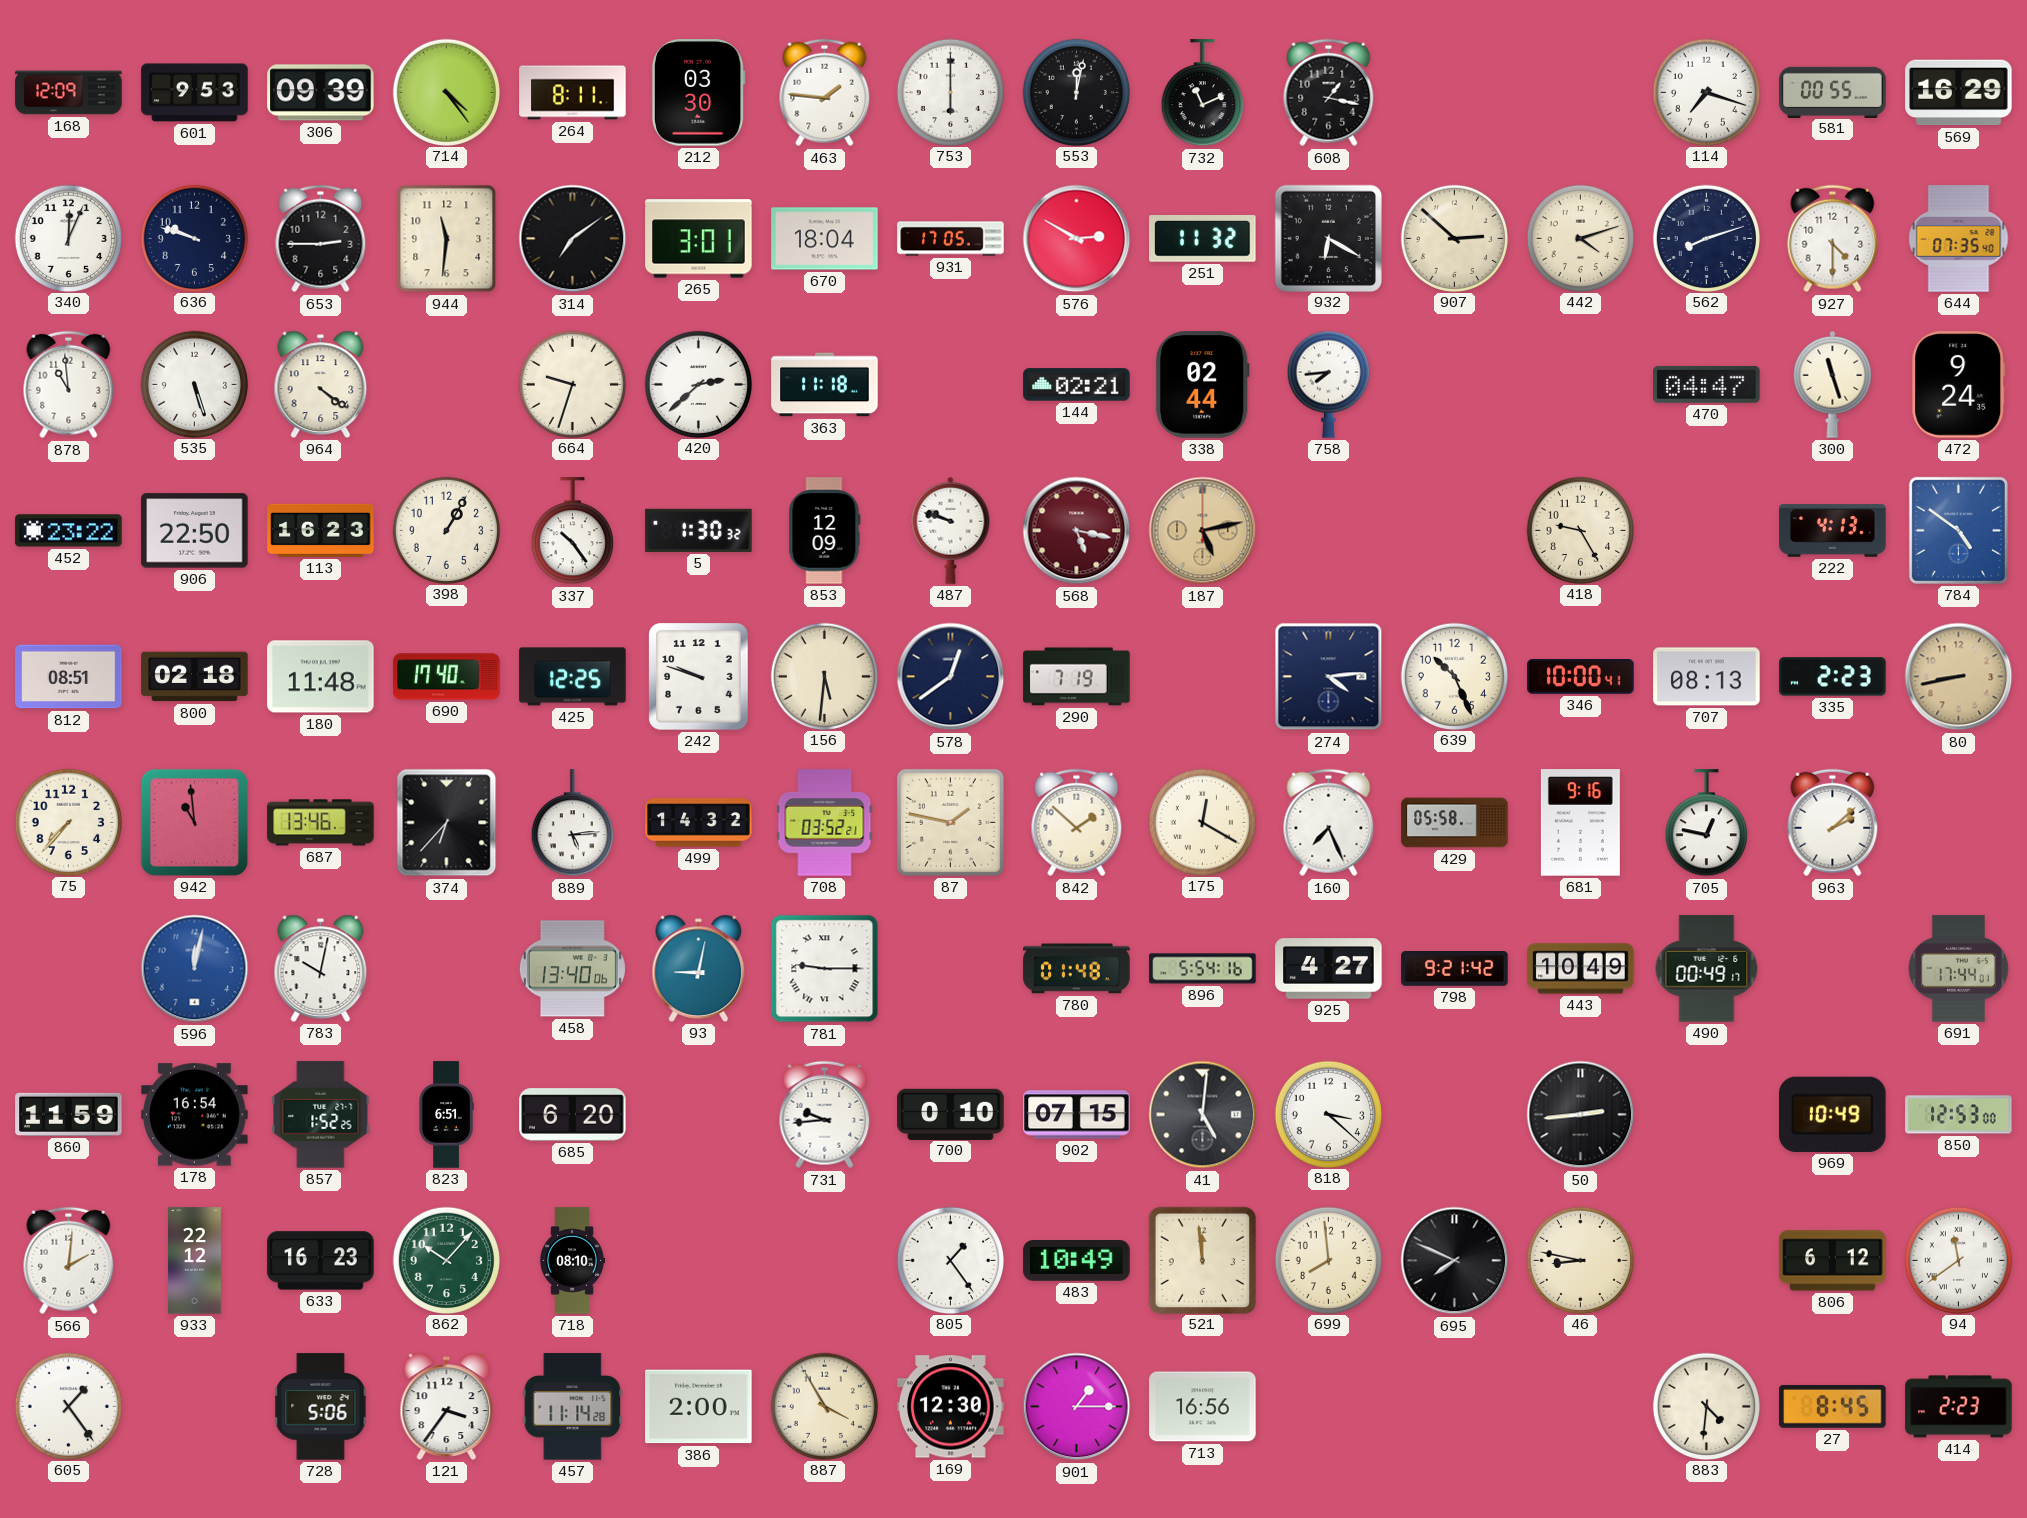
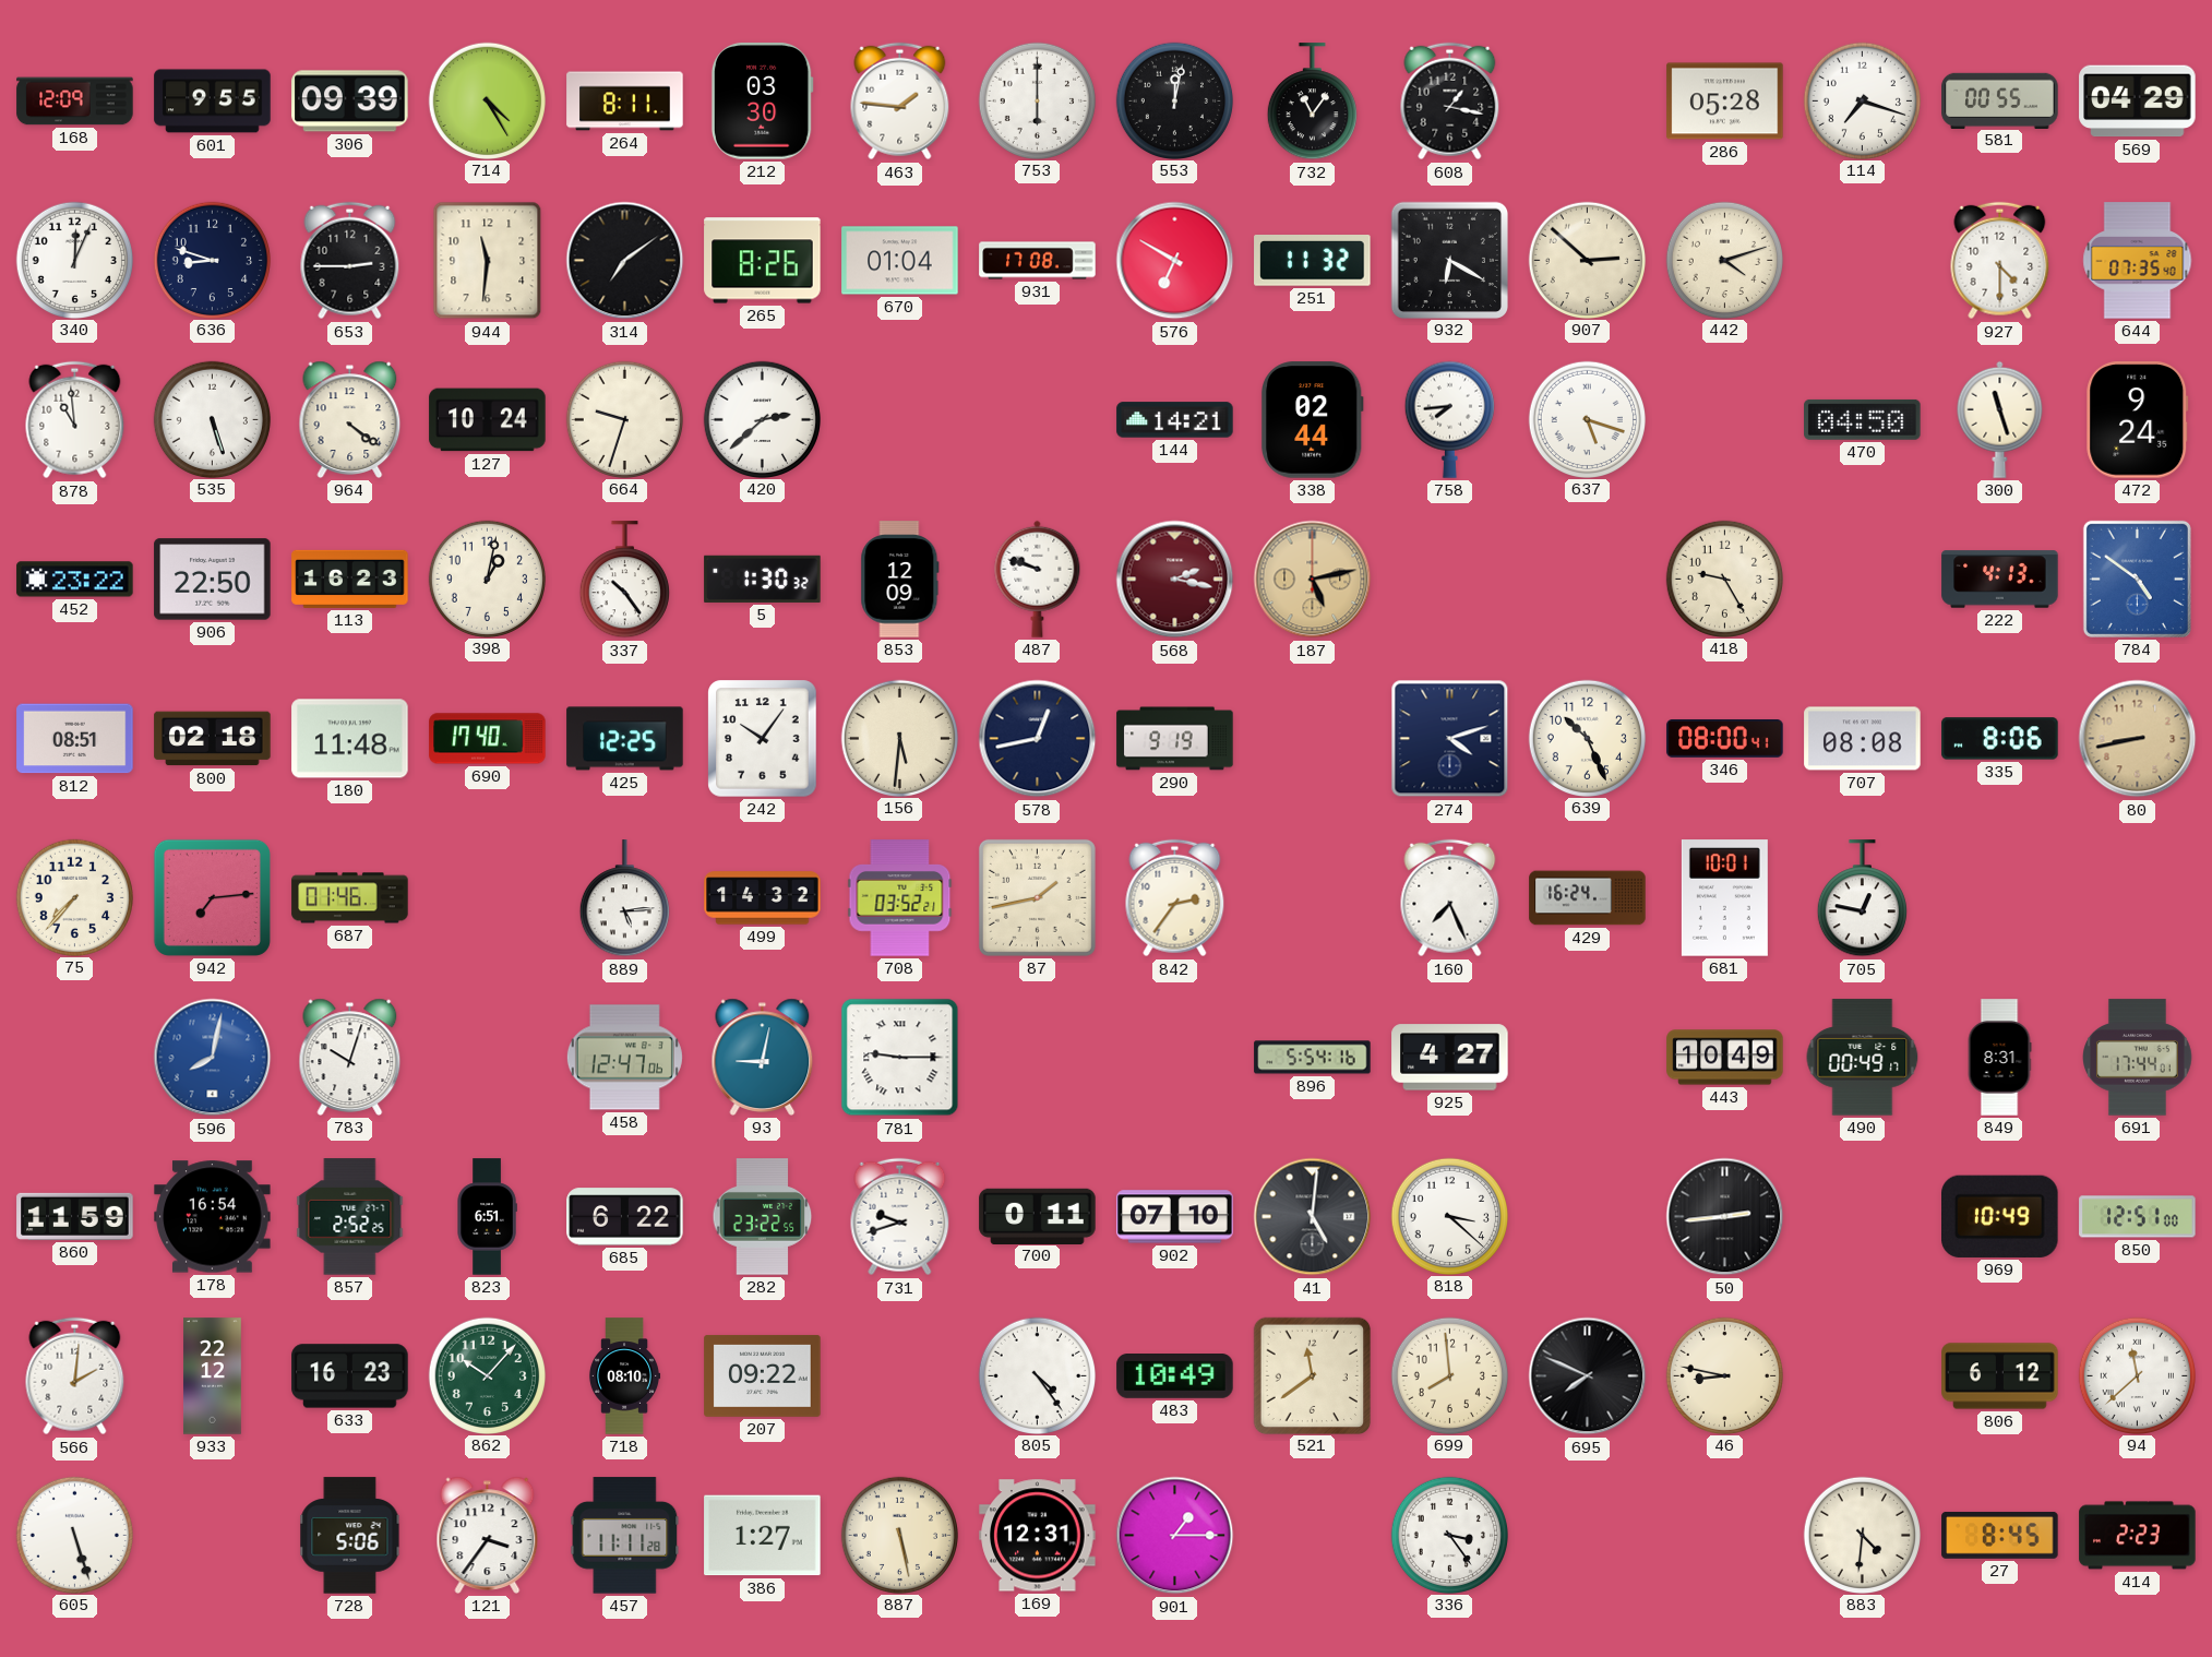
601: 9:53 -> 9:55 (213, 102)
714: 4:24 -> 4:25 (487, 100)
732: 11:11 -> 11:06 (1312, 102)
286: none -> 05:28 (1725, 102)
569: 16:29 -> 04:29 (2138, 102)
636: 9:48 -> 8:48 (212, 260)
265: 3:01 -> 8:26 (763, 261)
670: 18:04 -> 01:04 (900, 261)
931: 17:05 -> 17:08 (1038, 261)
576: 2:50 -> 6:50 (1175, 261)
562: 8:12 -> none (1706, 238)
127: none -> 10:24 (488, 420)
363: 11:18 -> none (825, 385)
144: 02:21 -> 14:21 (1175, 420)
637: none -> 5:18 (1587, 419)
470: 04:47 -> 04:50 (1863, 419)
398: 1:05 -> 1:02 (487, 579)
568: 5:17 -> 2:17 (1175, 580)
242: 9:48 -> 10:06 (763, 739)
578: 12:39 -> 12:43 (1038, 739)
290: 7:19 -> 9:19 (1175, 739)
274: 4:14 -> 4:12 (1450, 739)
346: 10:00 -> 08:00 (1725, 739)
707: 08:13 -> 08:08 (1863, 739)
335: 2:23 -> 8:06 (2000, 739)
942: 10:59 -> 7:14 (212, 897)
687: 13:46 -> 01:46 (350, 898)
374: 6:37 -> none (447, 823)
87: 1:47 -> 1:43 (1037, 897)
842: 1:52 -> 2:36 (1175, 898)
175: 12:20 -> none (1202, 822)
429: 05:58 -> 16:24 (1588, 898)
681: 9:16 -> 10:01 (1724, 898)
963: 2:08 -> none (1833, 823)
596: 12:02 -> 8:02 (213, 1058)
783: 10:02 -> 10:03 (350, 1057)
458: 13:40 -> 12:47 (624, 1058)
780: 01:48 -> none (1077, 969)
798: 9:21 -> none (1455, 969)
849: none -> 8:31 (1999, 1058)
857: 1:52 -> 2:52 (350, 1217)
685: 6:20 -> 6:22 (625, 1217)
282: none -> 23:22 (763, 1217)
731: 9:44 -> 9:42 (900, 1217)
700: 0:10 -> 0:11 (1038, 1216)
902: 07:15 -> 07:10 (1175, 1217)
850: 12:53 -> 12:51 (2138, 1217)
207: none -> 09:22 (763, 1375)
805: 1:24 -> 4:24 (1037, 1375)
521: 11:59 -> 11:39 (1312, 1375)
94: 11:39 -> 11:38 (2137, 1375)
605: 1:24 -> 5:27 (74, 1535)
457: 11:14 -> 11:11 (625, 1536)
386: 2:00 -> 1:27 (763, 1536)
887: 3:55 -> 5:28 (899, 1535)
169: 12:30 -> 12:31 (1038, 1536)
713: 16:56 -> none (1203, 1407)
336: none -> 3:24 (1449, 1535)
